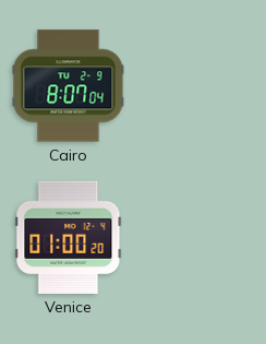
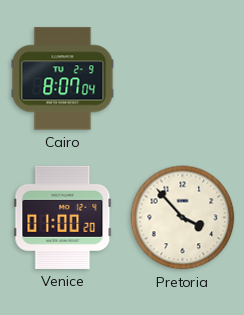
Pretoria: none -> 3:53 (183, 218)
